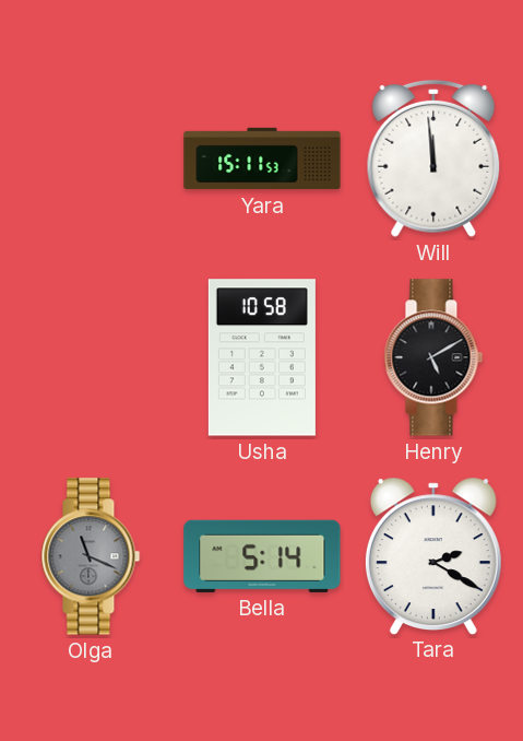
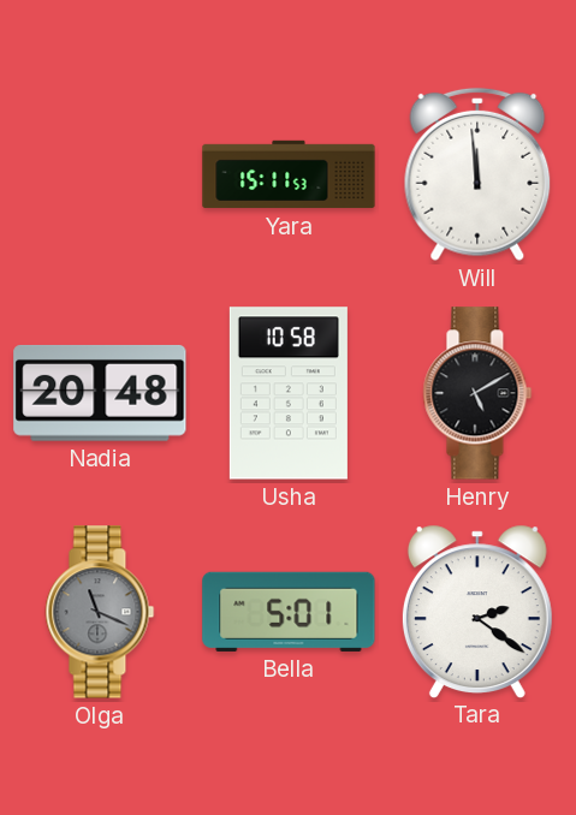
Nadia: none -> 20:48 (100, 393)
Bella: 5:14 -> 5:01 (289, 612)
Tara: 2:20 -> 2:21 (477, 611)
